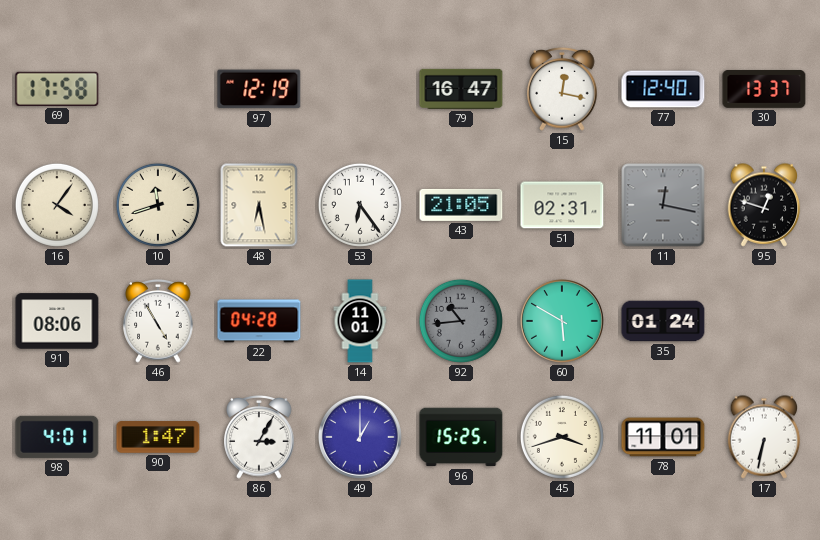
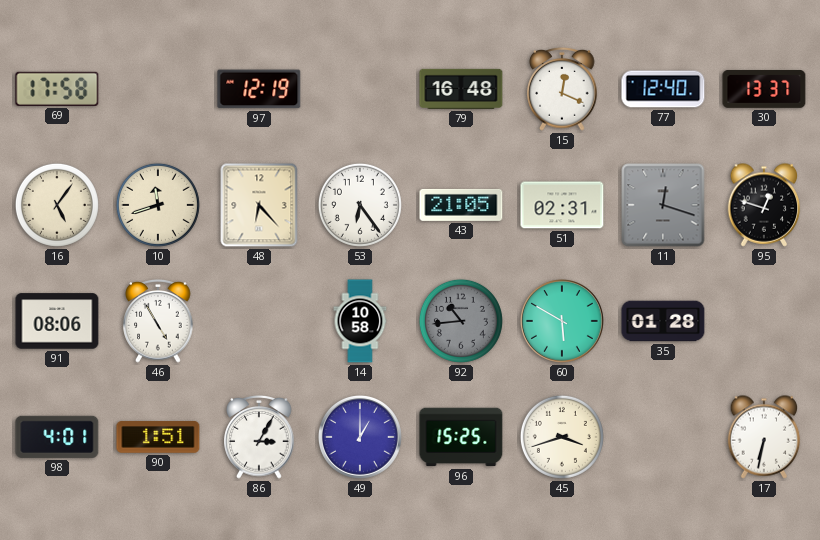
79: 16:47 -> 16:48 (461, 89)
15: 12:17 -> 12:19 (562, 89)
16: 4:06 -> 5:06 (57, 205)
48: 6:28 -> 6:23 (259, 205)
11: 12:17 -> 12:18 (663, 205)
22: 04:28 -> none (259, 321)
14: 11:01 -> 10:58 (360, 321)
35: 01:24 -> 01:28 (663, 321)
90: 1:47 -> 1:51 (158, 437)
78: 11:01 -> none (663, 437)
